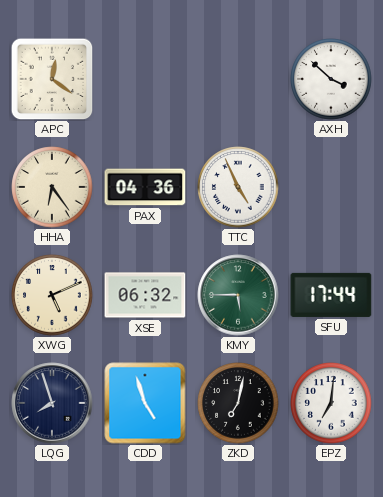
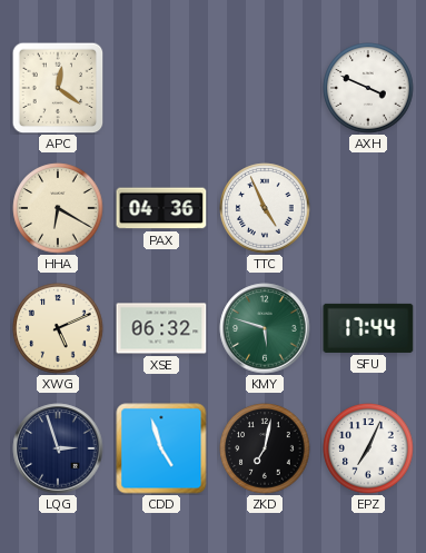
AXH: 3:52 -> 3:49 (368, 88)
HHA: 6:24 -> 6:20 (58, 208)
KMY: 5:45 -> 5:48 (265, 328)
LQG: 7:57 -> 2:57 (58, 448)
EPZ: 7:01 -> 7:04 (368, 448)
